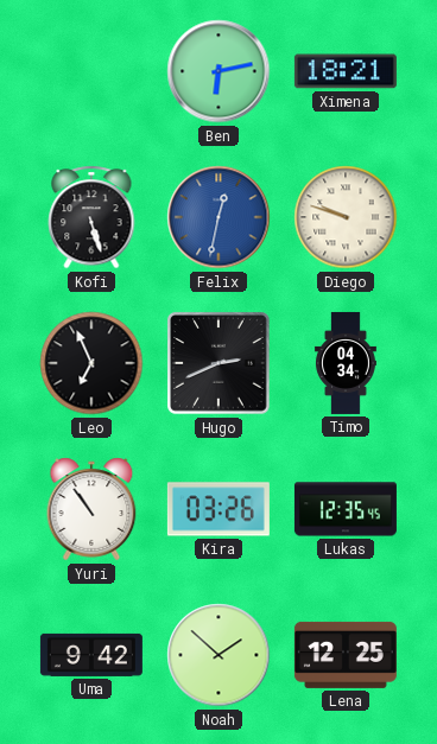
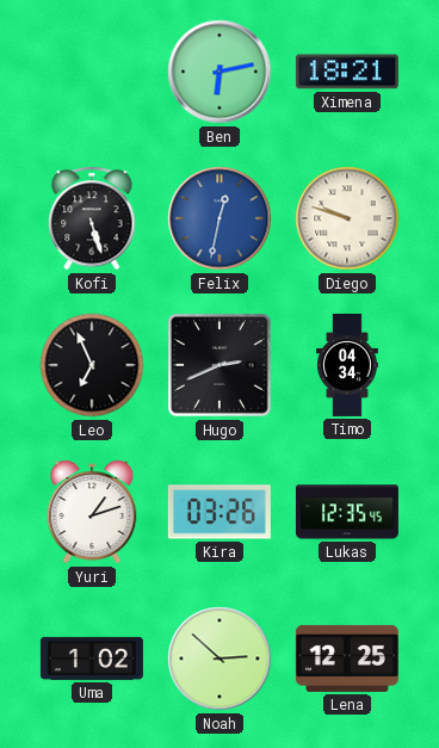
Yuri: 10:54 -> 1:12 (92, 512)
Uma: 9:42 -> 1:02 (92, 659)
Noah: 1:52 -> 2:52 (219, 659)
